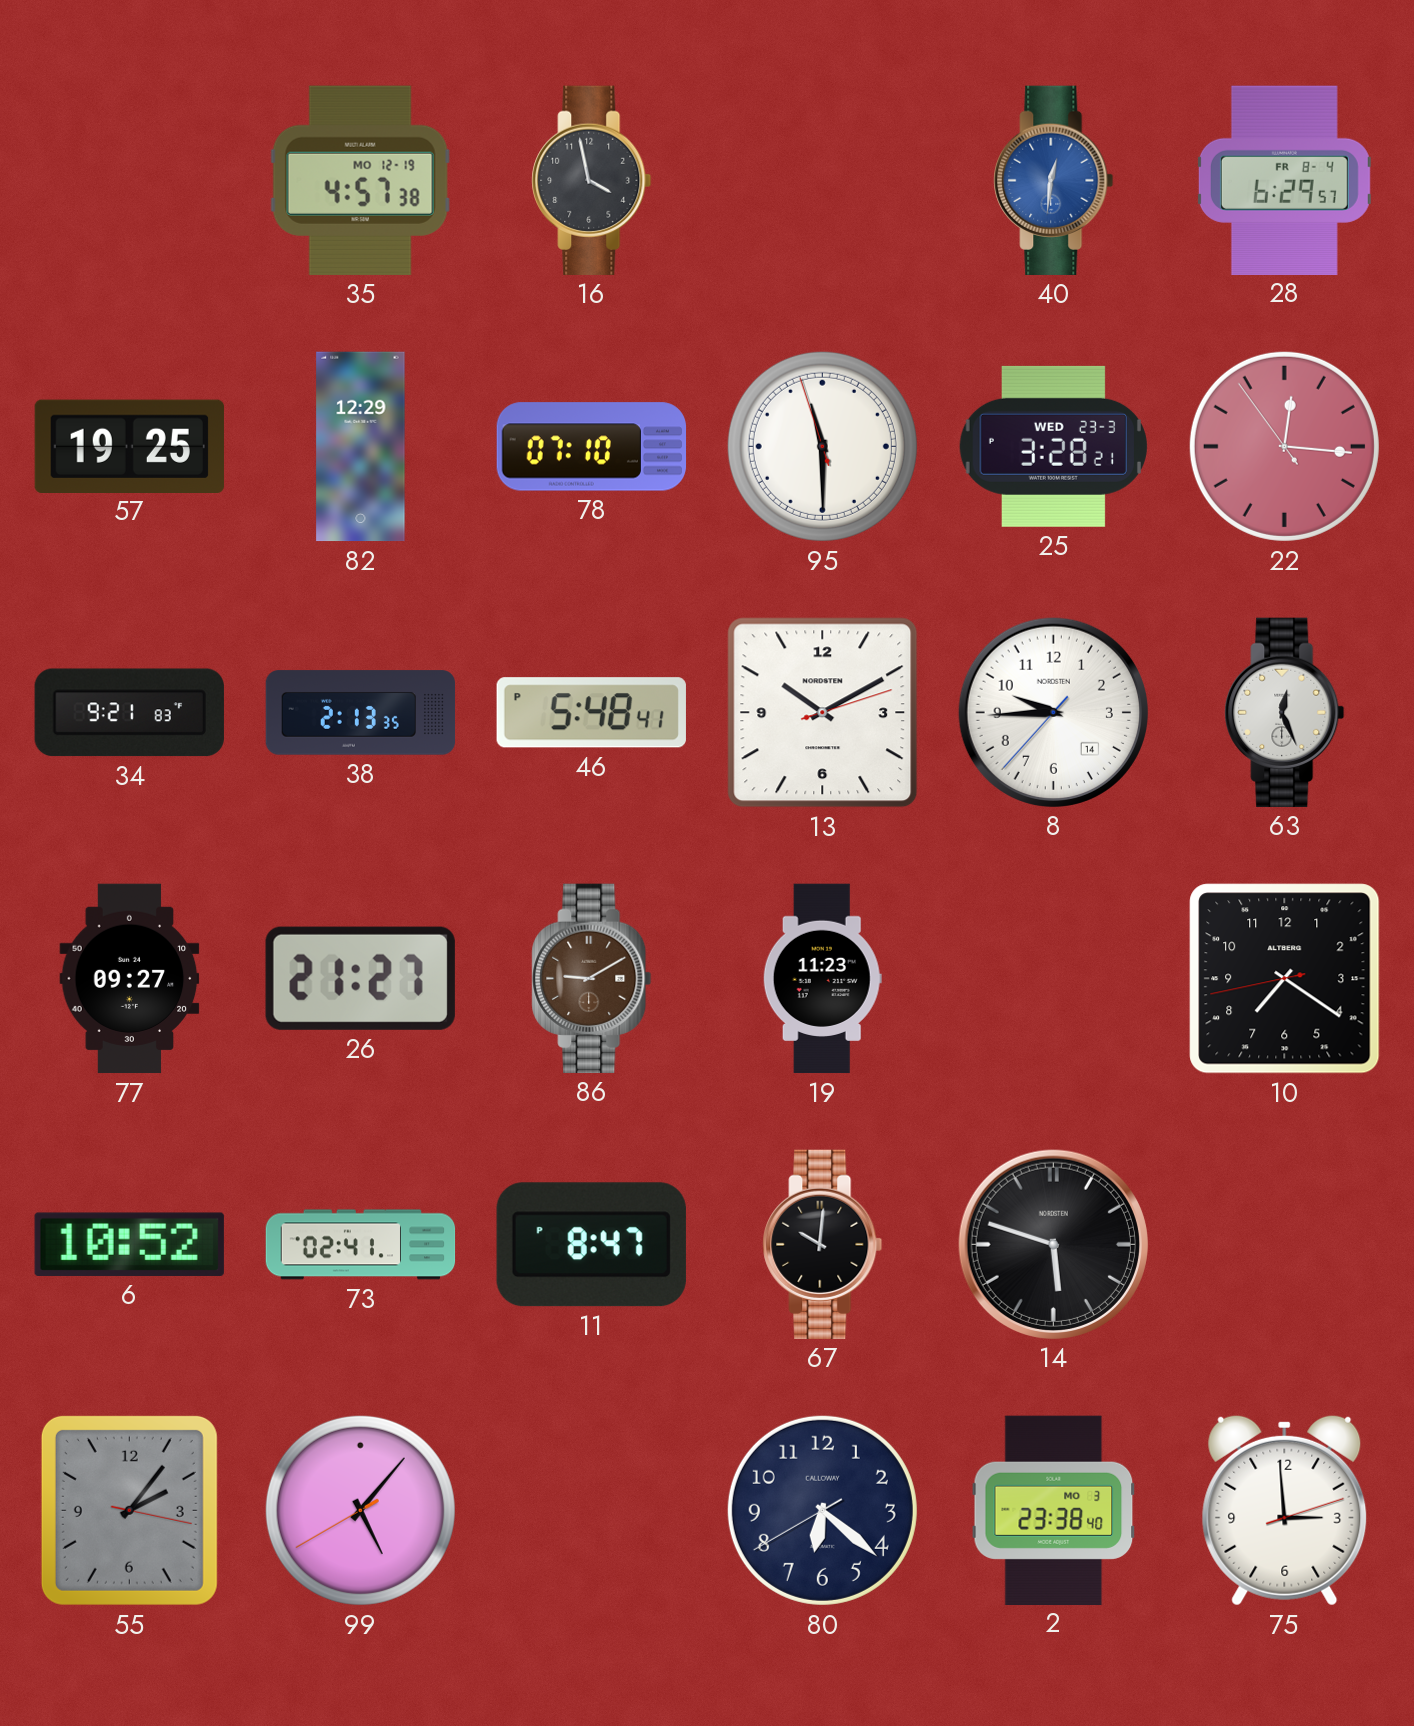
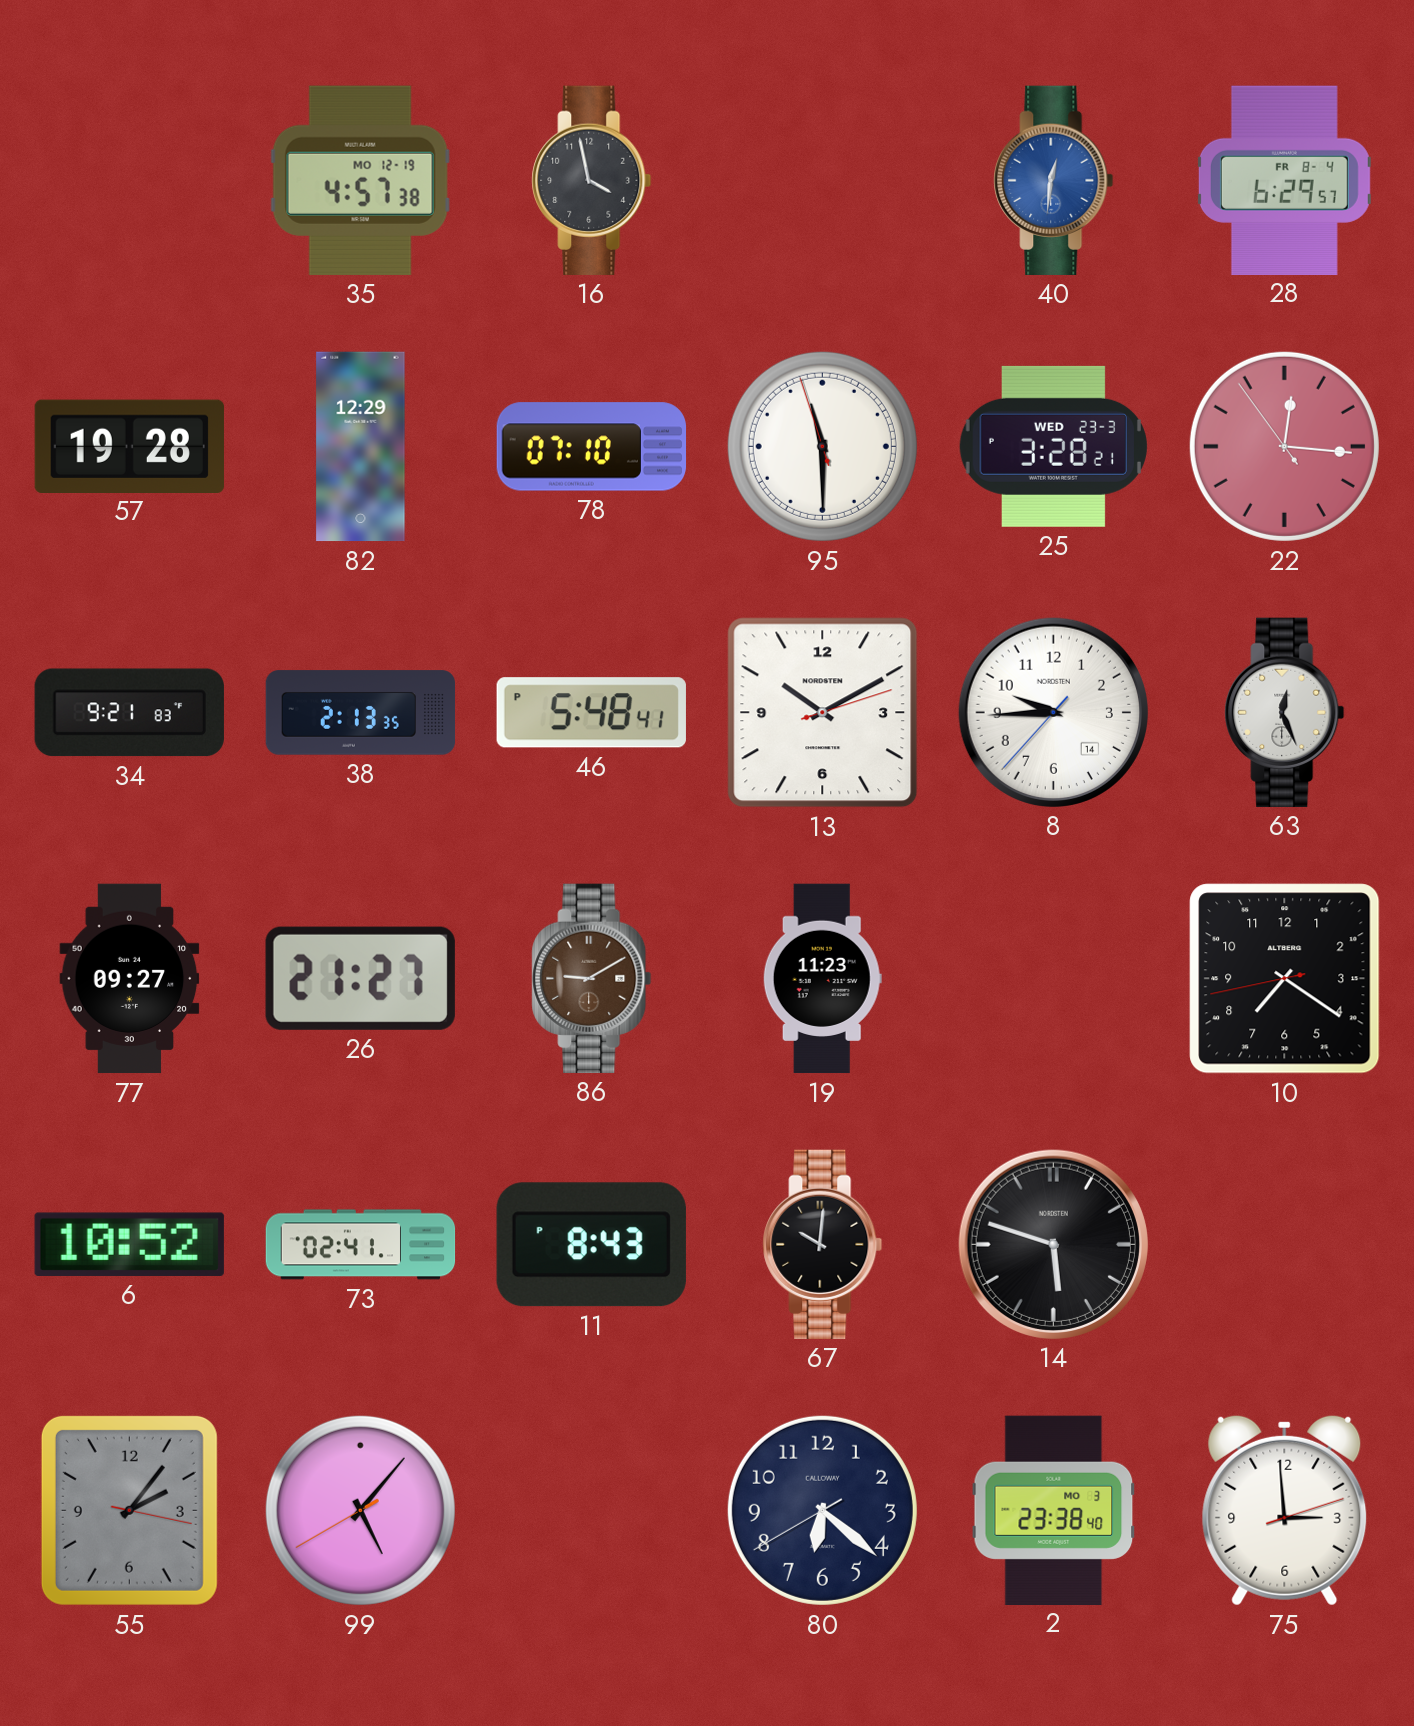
57: 19:25 -> 19:28 (129, 446)
11: 8:47 -> 8:43 (591, 1245)
